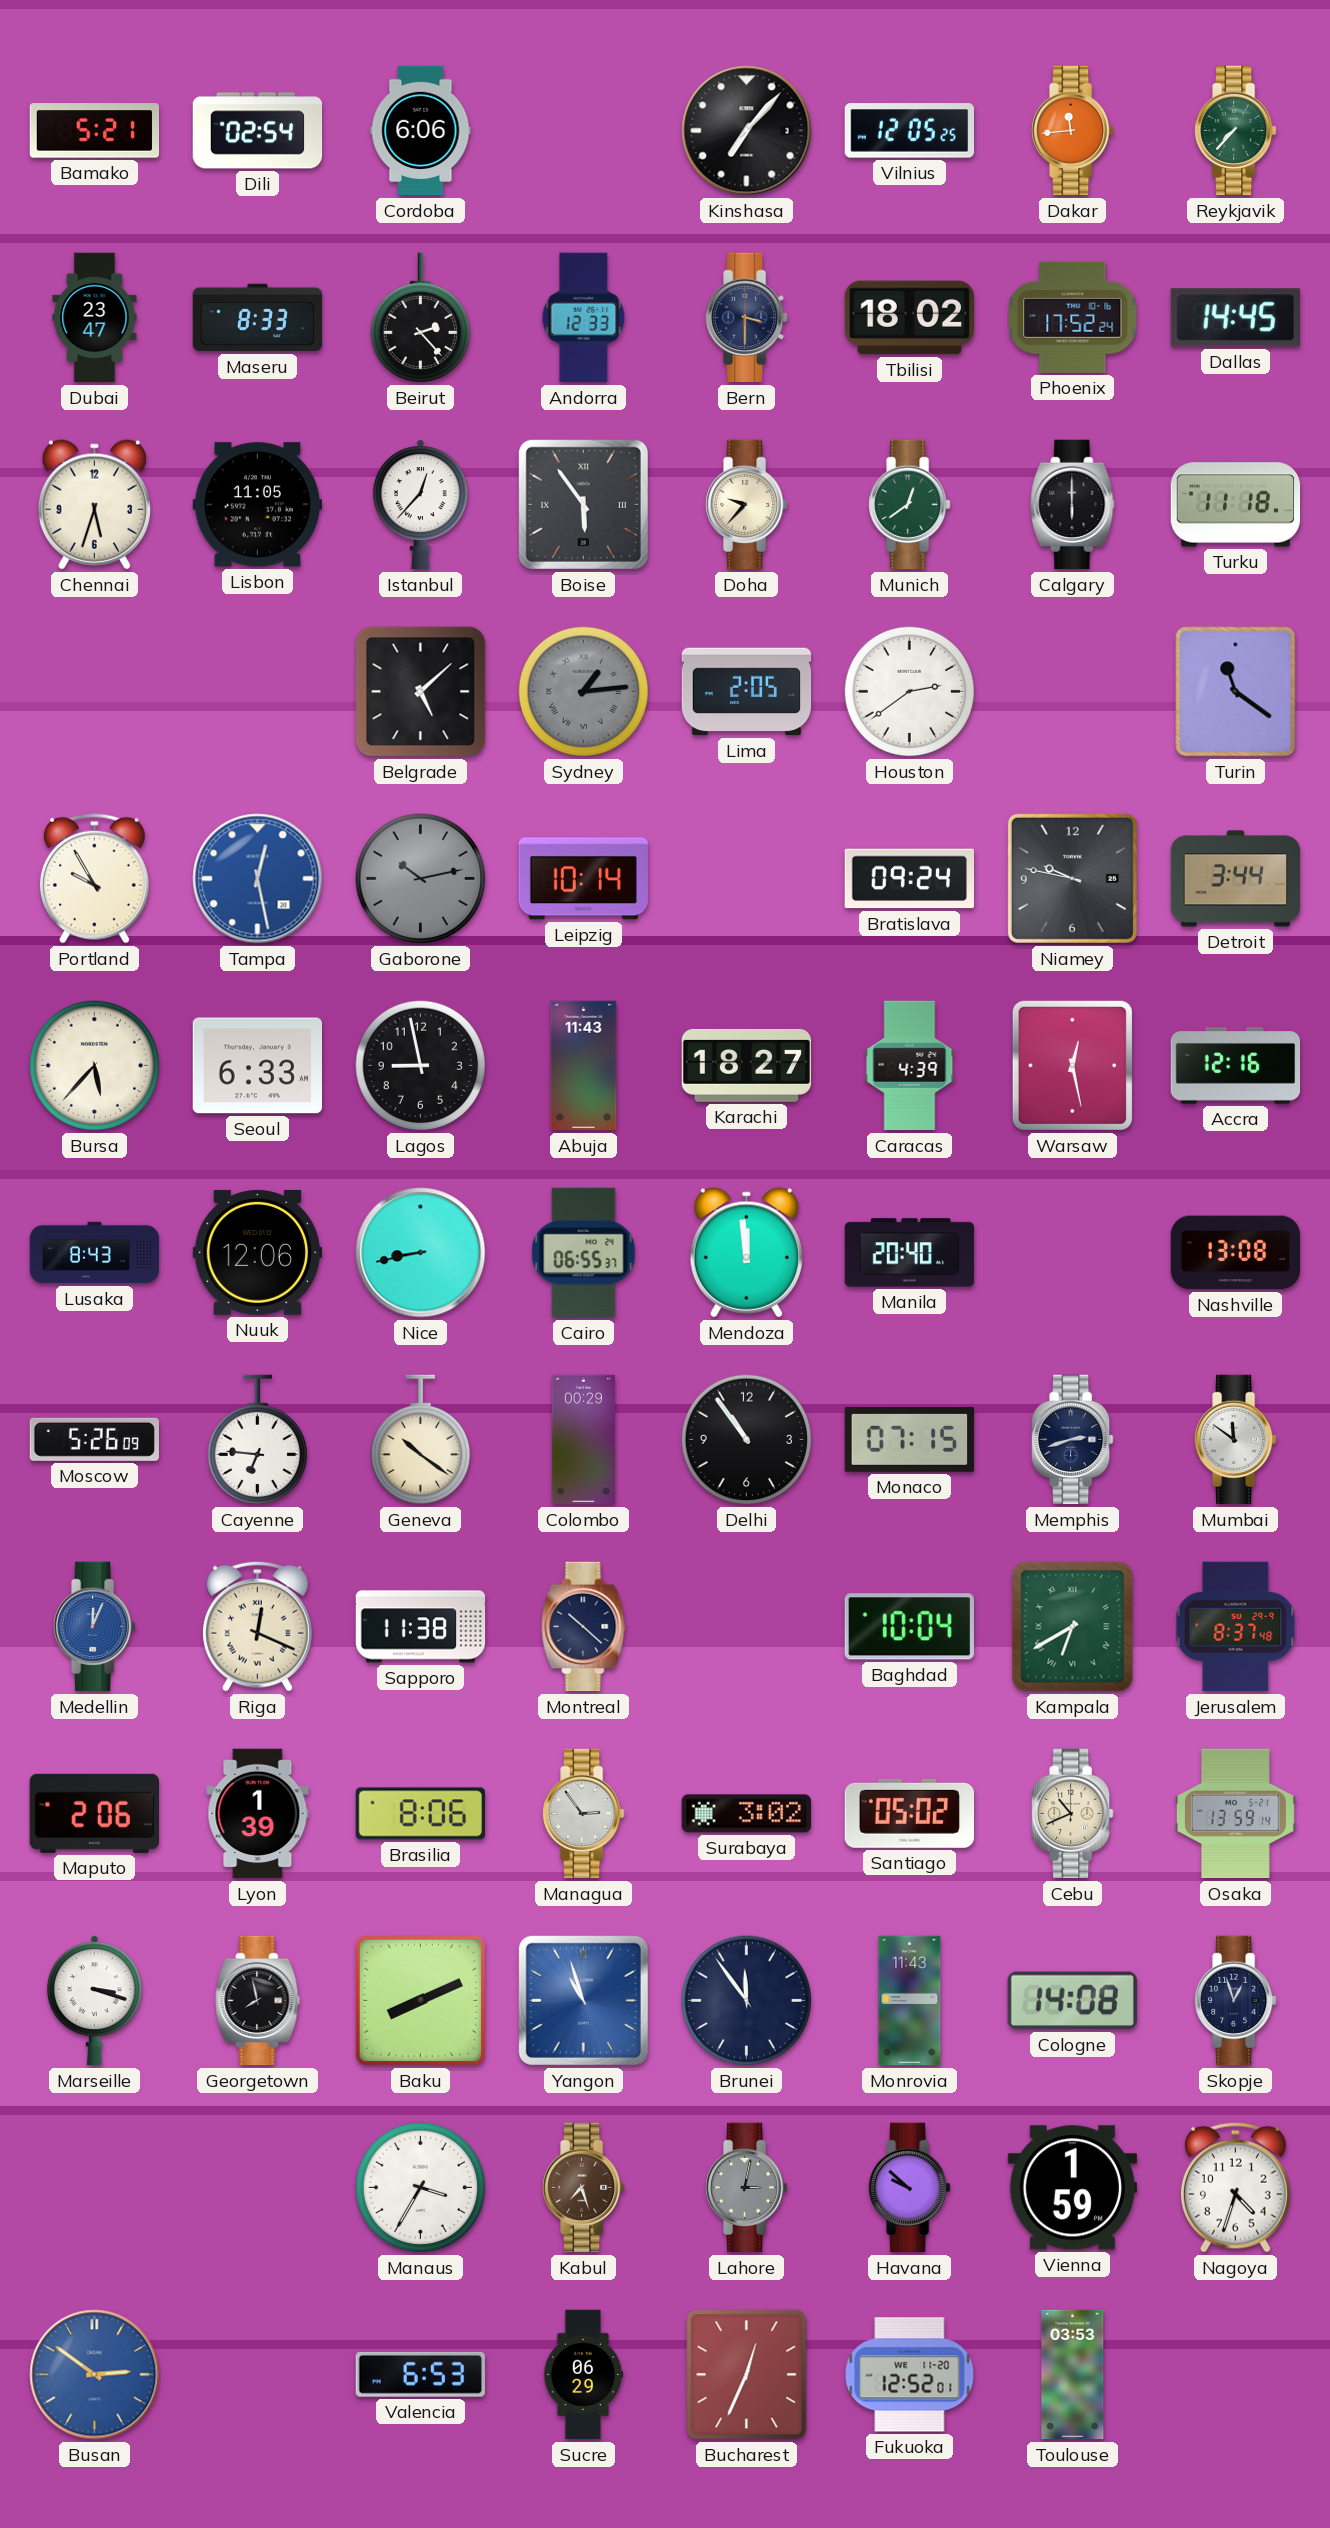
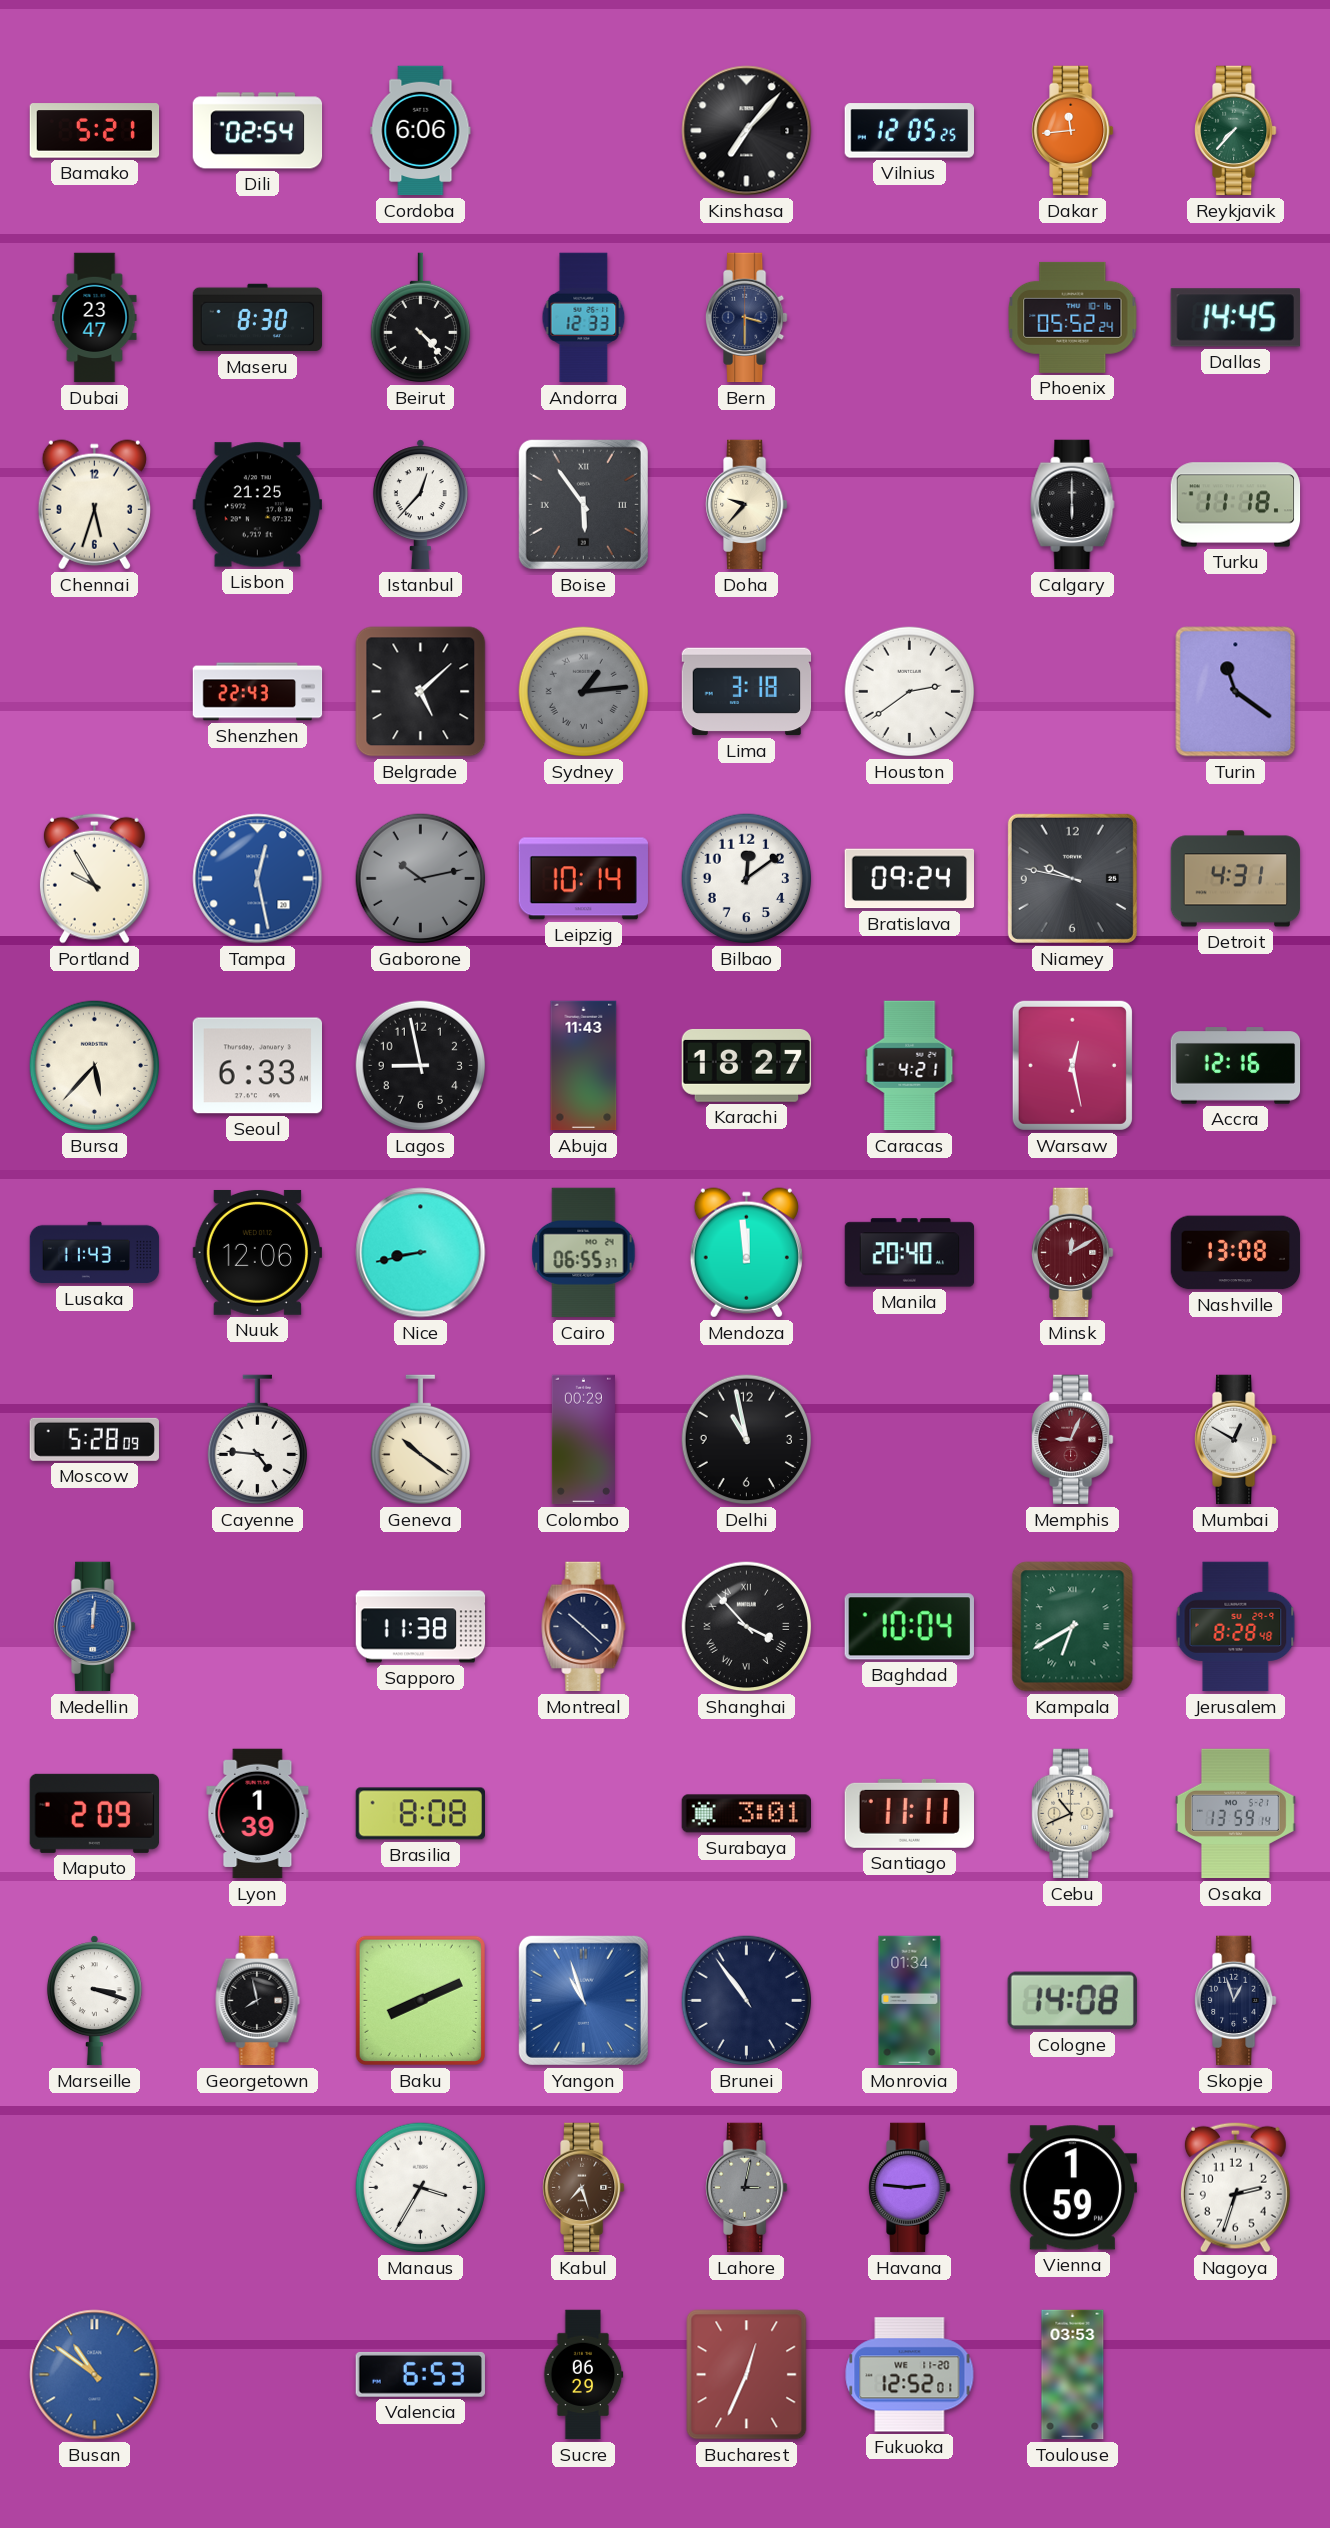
Maseru: 8:33 -> 8:30 (258, 318)
Beirut: 2:23 -> 4:23 (420, 318)
Tbilisi: 18:02 -> none (909, 318)
Phoenix: 17:52 -> 05:52 (1073, 317)
Lisbon: 11:05 -> 21:25 (257, 505)
Munich: 12:39 -> none (910, 505)
Shenzhen: none -> 22:43 (258, 692)
Lima: 2:05 -> 3:18 (747, 692)
Bilbao: none -> 12:09 (747, 879)
Detroit: 3:44 -> 4:31 (1236, 879)
Caracas: 4:39 -> 4:21 (910, 1066)
Lusaka: 8:43 -> 11:43 (95, 1253)
Minsk: none -> 12:10 (1073, 1253)
Moscow: 5:26 -> 5:28 (94, 1439)
Cayenne: 6:46 -> 4:46 (257, 1440)
Delhi: 10:54 -> 10:58 (747, 1440)
Monaco: 07:15 -> none (910, 1439)
Memphis: 2:42 -> 9:04 (1073, 1440)
Memphis dial: navy -> burgundy (1073, 1440)
Mumbai: 11:51 -> 12:50 (1236, 1440)
Medellin: 12:04 -> 12:01 (95, 1627)
Riga: 12:19 -> none (257, 1626)
Shanghai: none -> 3:53 (747, 1627)
Jerusalem: 8:37 -> 8:28 (1236, 1627)
Maputo: 2:06 -> 2:09 (94, 1813)
Brasilia: 8:06 -> 8:08 (421, 1814)
Managua: 2:54 -> none (584, 1814)
Surabaya: 3:02 -> 3:01 (746, 1814)
Santiago: 05:02 -> 11:11 (909, 1813)
Brunei: 11:54 -> 10:54 (747, 2001)
Monrovia: 11:43 -> 01:34 (910, 2001)
Havana: 9:52 -> 2:46 (910, 2188)
Nagoya: 4:33 -> 2:33 (1235, 2187)
Busan: 2:51 -> 10:51 (95, 2375)
